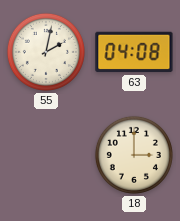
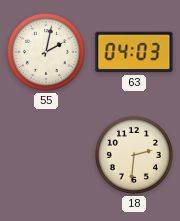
63: 04:08 -> 04:03 (134, 52)
18: 3:00 -> 2:31 (134, 155)
